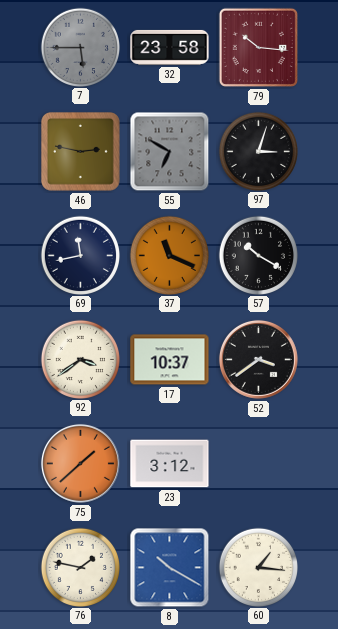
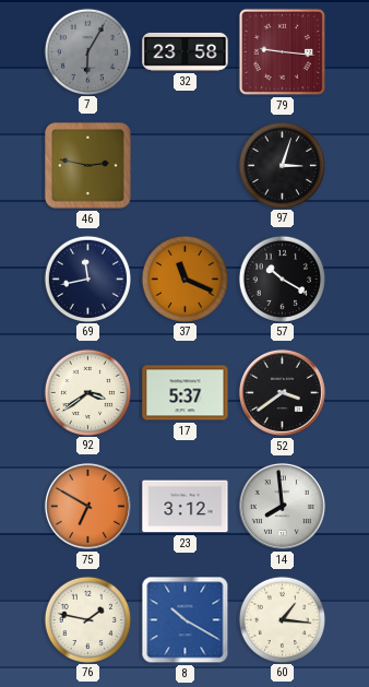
7: 5:45 -> 6:05 (87, 51)
79: 10:16 -> 9:16 (282, 51)
55: 6:50 -> none (170, 152)
17: 10:37 -> 5:37 (186, 393)
75: 1:38 -> 6:50 (87, 506)
14: none -> 7:59 (282, 506)
